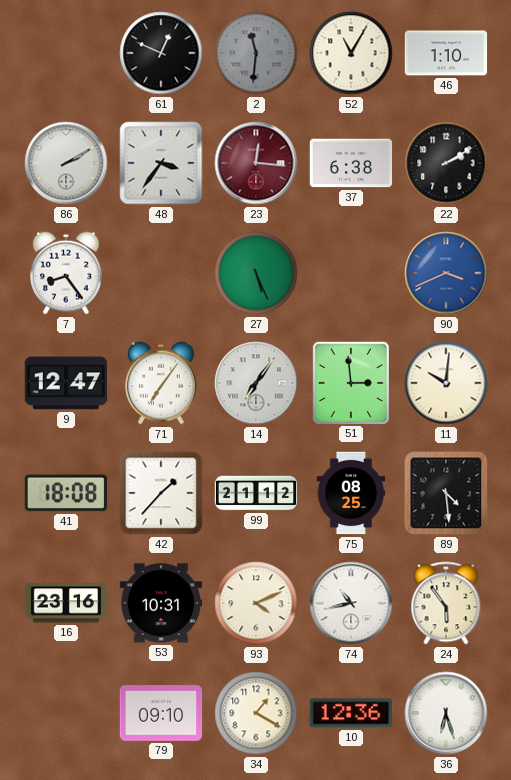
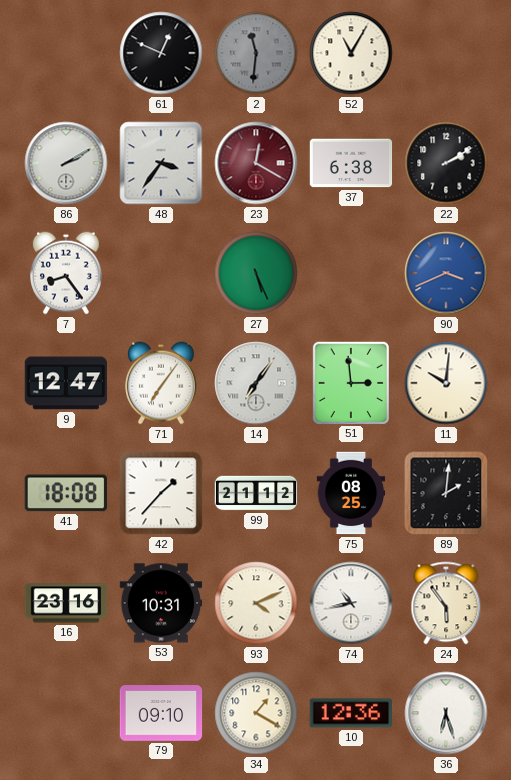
46: 1:10 -> none (446, 53)
23: 12:16 -> 12:20 (256, 163)
89: 4:29 -> 2:01 (446, 493)
